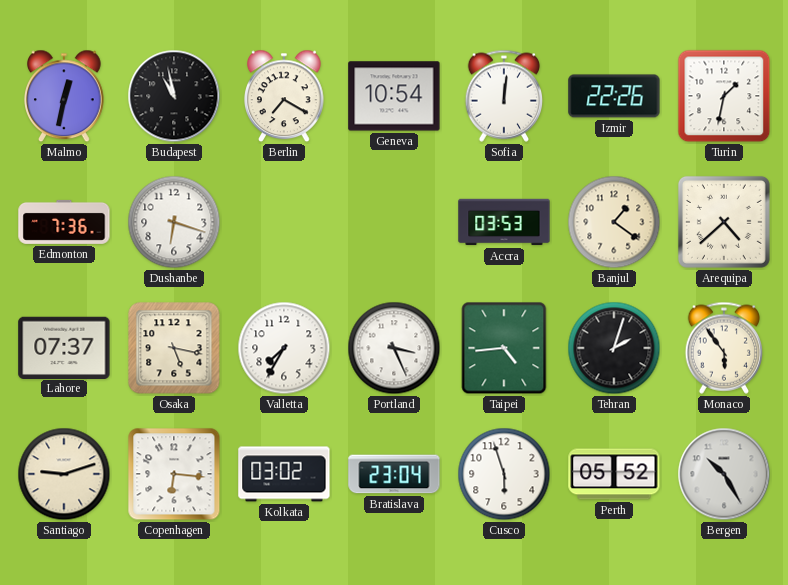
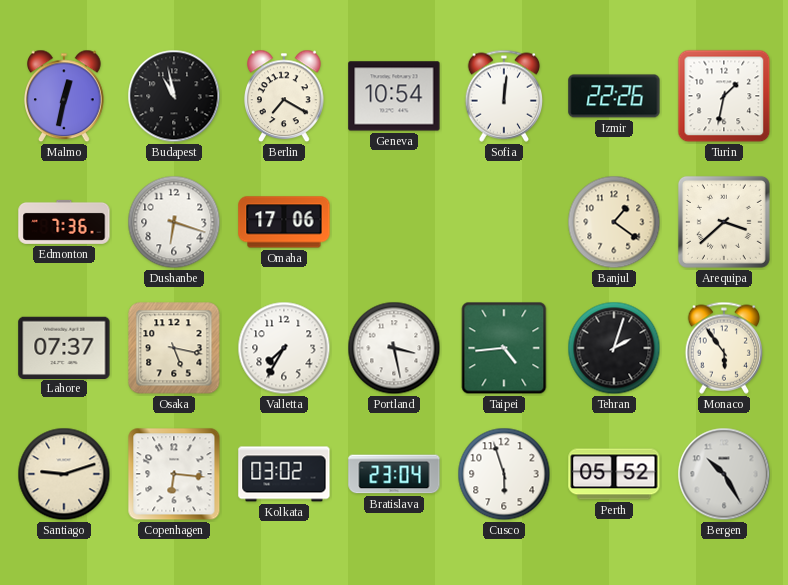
Omaha: none -> 17:06 (284, 222)
Accra: 03:53 -> none (504, 222)
Arequipa: 4:38 -> 3:38 (724, 222)
Portland: 3:26 -> 3:28 (394, 348)
